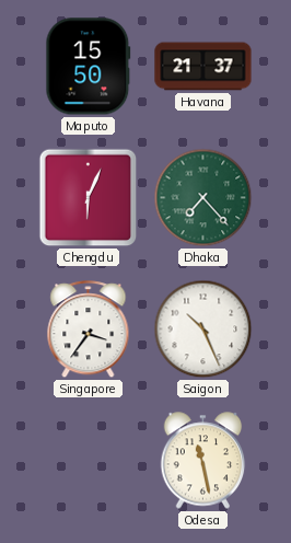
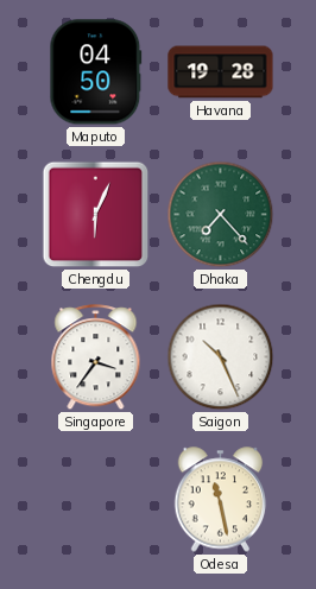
Maputo: 15:50 -> 04:50 (96, 72)
Havana: 21:37 -> 19:28 (221, 72)
